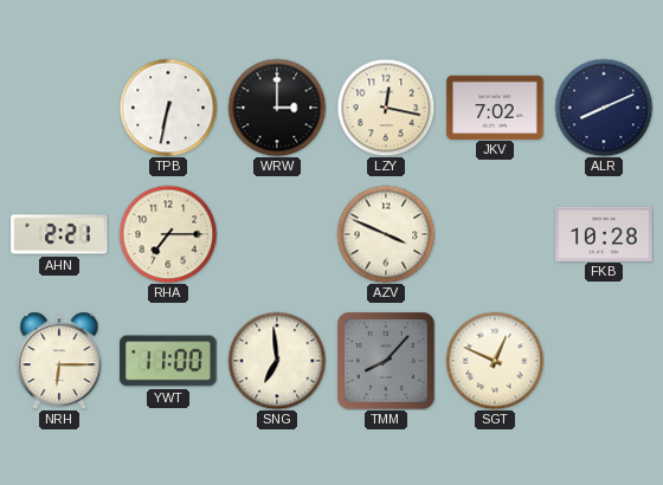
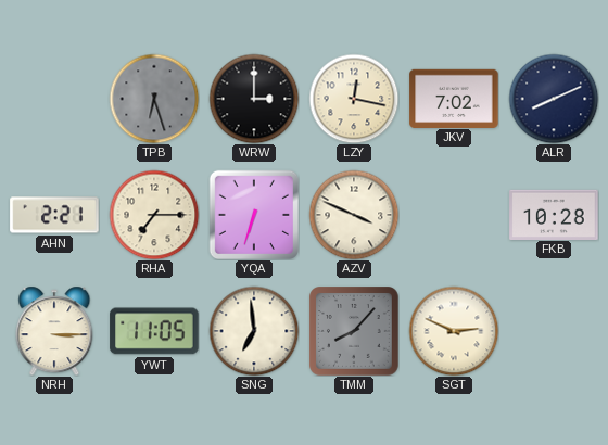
TPB: 6:32 -> 6:27 (154, 99)
TPB dial: white -> grey (154, 99)
YQA: none -> 6:33 (253, 214)
NRH: 6:15 -> 3:15 (54, 331)
YWT: 11:00 -> 11:05 (154, 331)
SGT: 12:49 -> 2:49 (454, 331)
